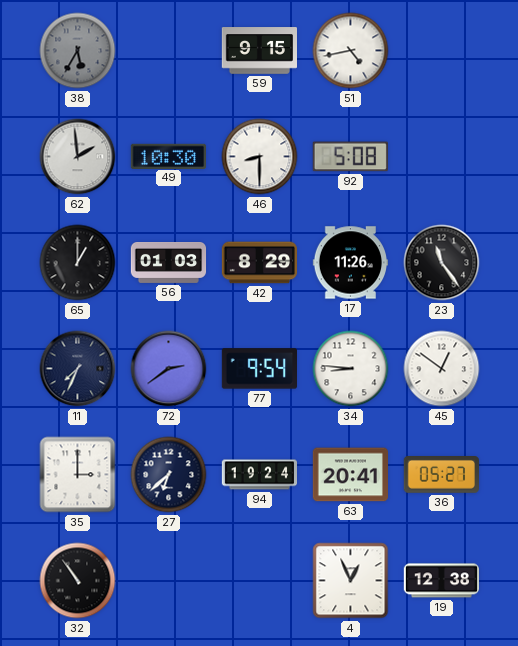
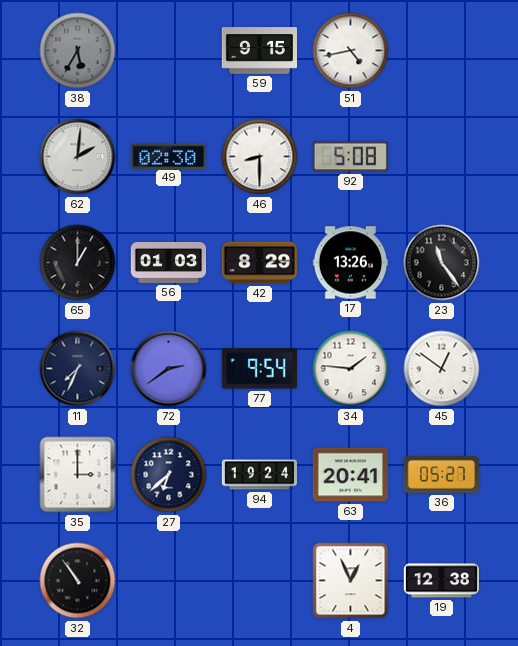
62: 1:59 -> 2:01 (78, 157)
49: 10:30 -> 02:30 (168, 156)
17: 11:26 -> 13:26 (350, 263)
34: 8:46 -> 1:46 (351, 369)
